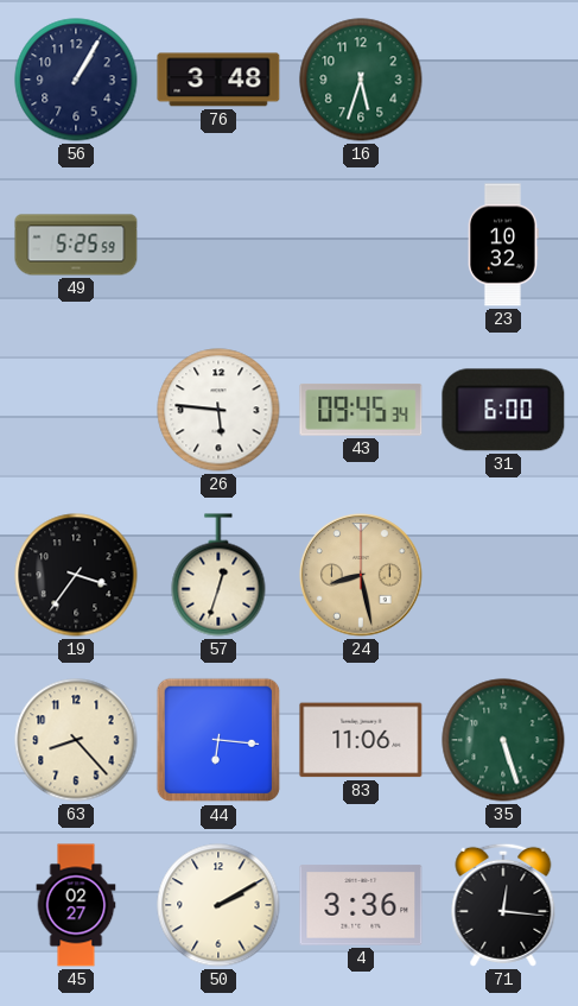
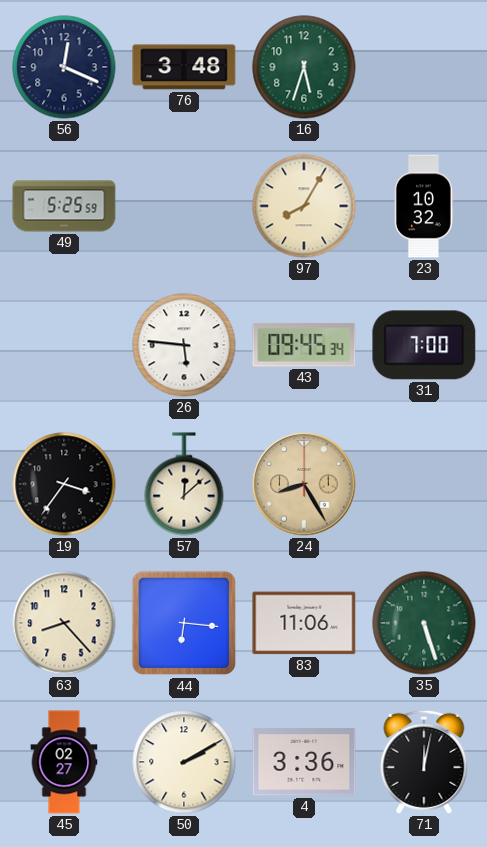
56: 1:05 -> 12:19 (64, 67)
97: none -> 8:05 (304, 206)
31: 6:00 -> 7:00 (424, 345)
57: 12:33 -> 12:08 (184, 484)
24: 8:28 -> 8:25 (304, 484)
71: 12:16 -> 12:02 (424, 762)
